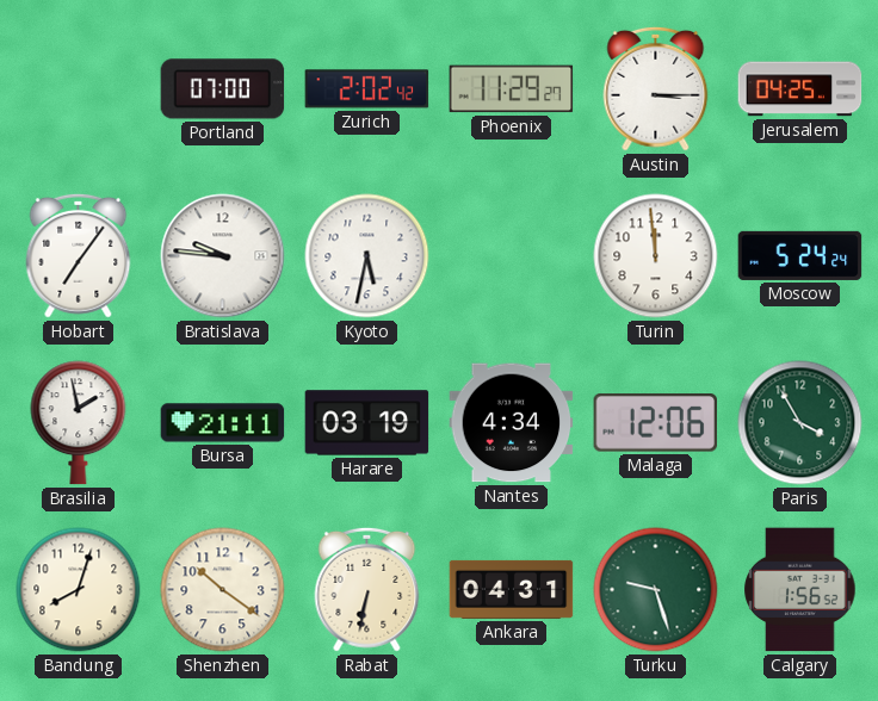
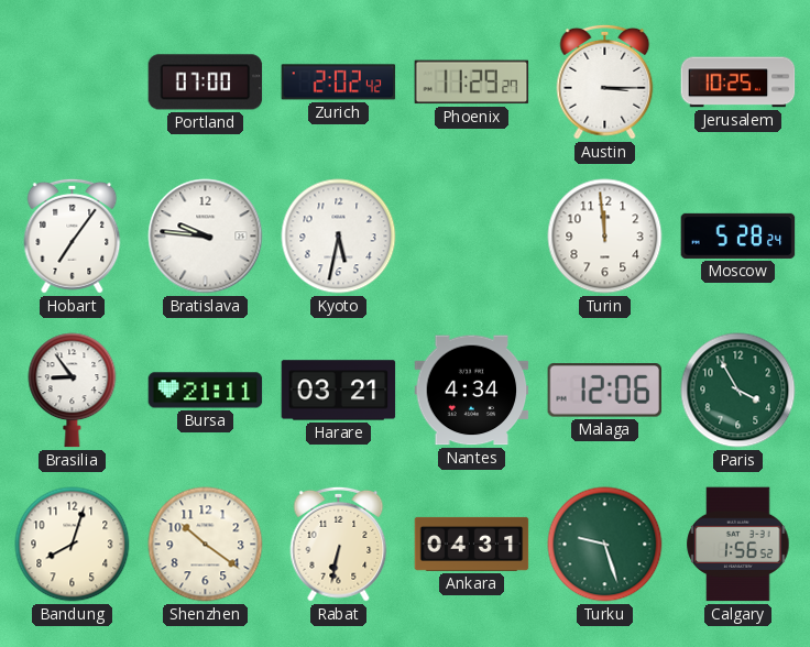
Jerusalem: 04:25 -> 10:25 (738, 83)
Moscow: 5:24 -> 5:28 (738, 235)
Brasilia: 1:58 -> 8:54 (73, 391)
Harare: 03:19 -> 03:21 (339, 391)
